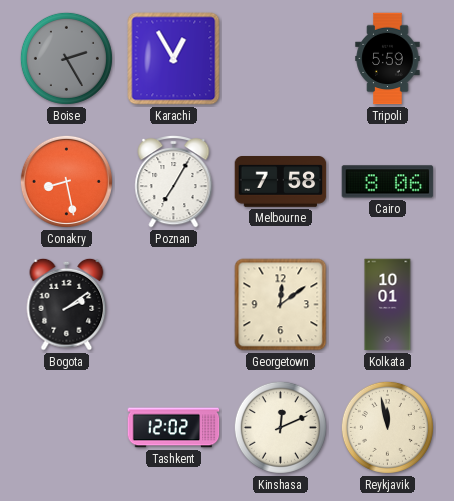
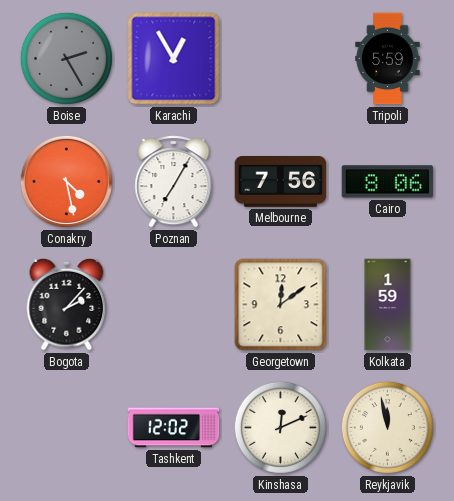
Conakry: 8:28 -> 4:28 (66, 181)
Melbourne: 7:58 -> 7:56 (281, 182)
Bogota: 2:09 -> 2:07 (67, 304)
Kolkata: 10:01 -> 1:59 (388, 305)
